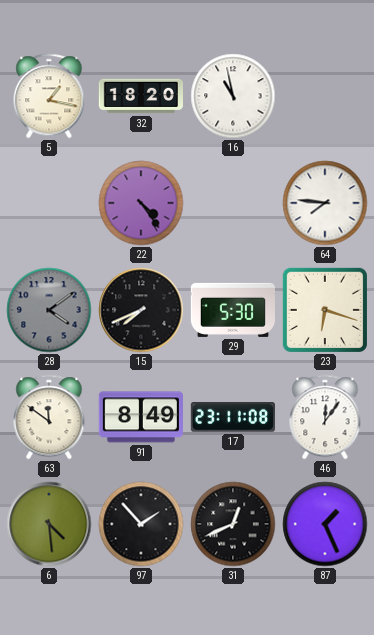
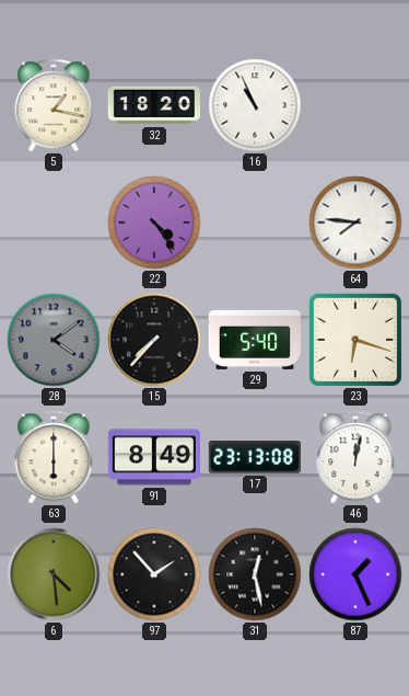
16: 10:58 -> 10:56 (255, 105)
15: 7:41 -> 7:37 (154, 340)
29: 5:30 -> 5:40 (254, 340)
63: 11:51 -> 6:00 (54, 457)
17: 23:11 -> 23:13 (255, 458)
46: 12:06 -> 12:02 (355, 457)
31: 12:41 -> 12:28 (255, 574)
